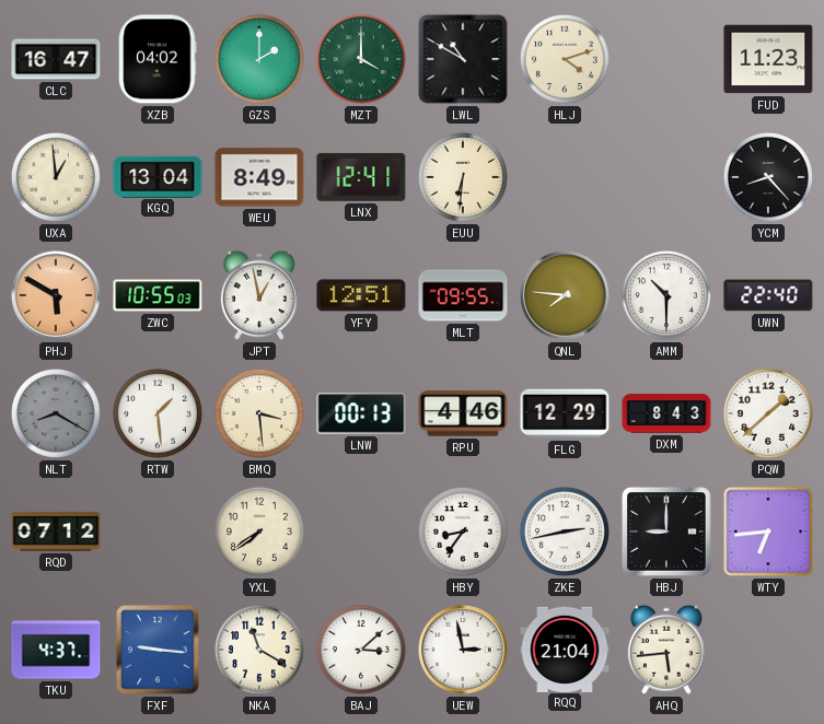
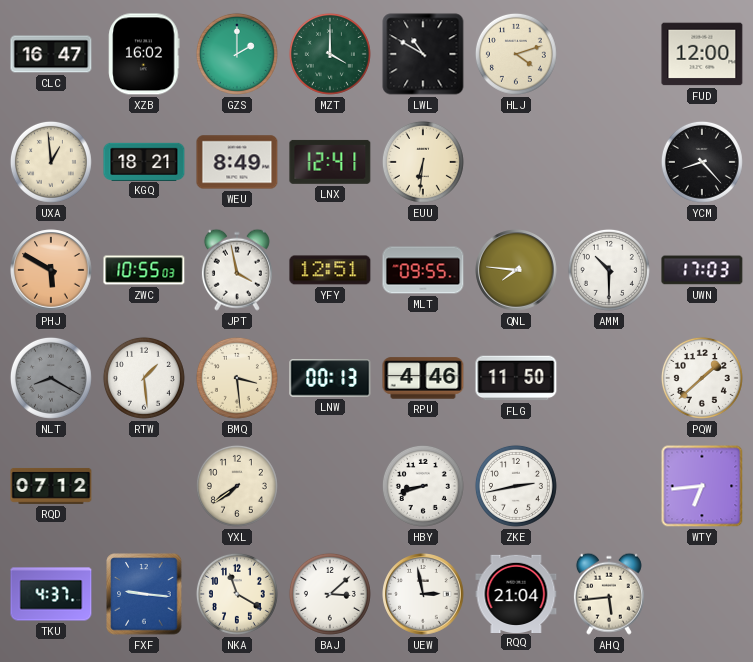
XZB: 04:02 -> 16:02 (144, 54)
FUD: 11:23 -> 12:00 (702, 54)
KGQ: 13:04 -> 18:21 (144, 161)
JPT: 12:58 -> 3:58 (237, 270)
UWN: 22:40 -> 17:03 (702, 270)
FLG: 12:29 -> 11:50 (516, 378)
DXM: 8:43 -> none (666, 413)
HBY: 8:36 -> 8:42 (423, 486)
HBJ: 9:00 -> none (666, 532)
